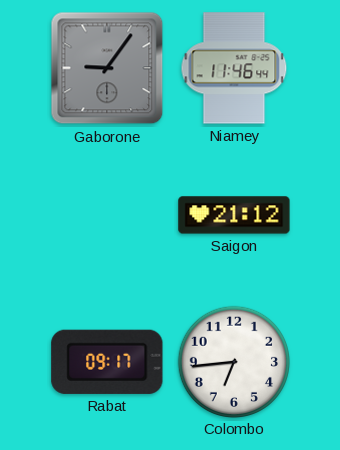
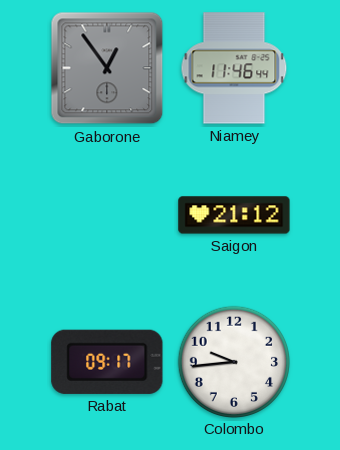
Gaborone: 9:06 -> 12:54 (107, 68)
Colombo: 6:44 -> 9:44 (233, 361)
